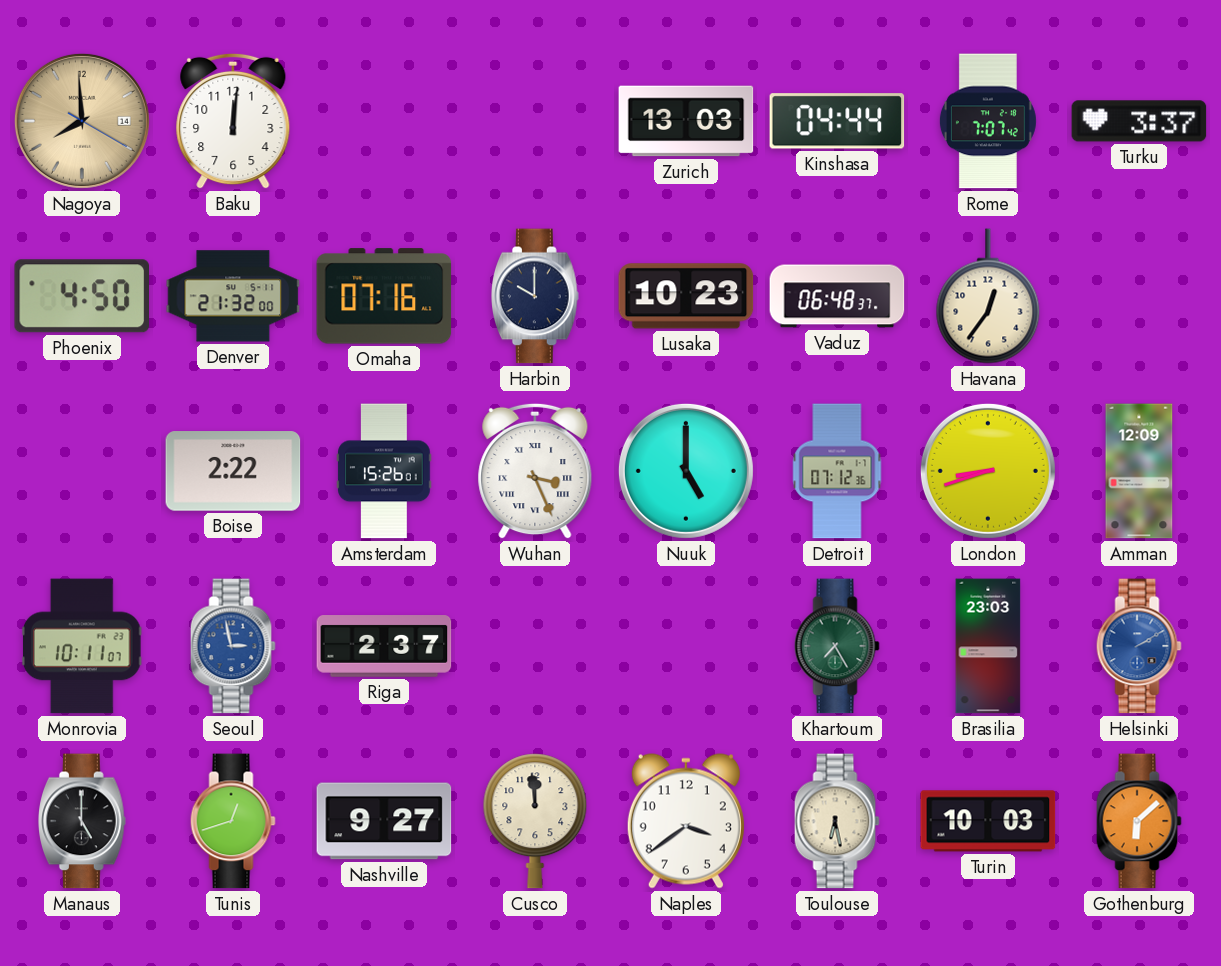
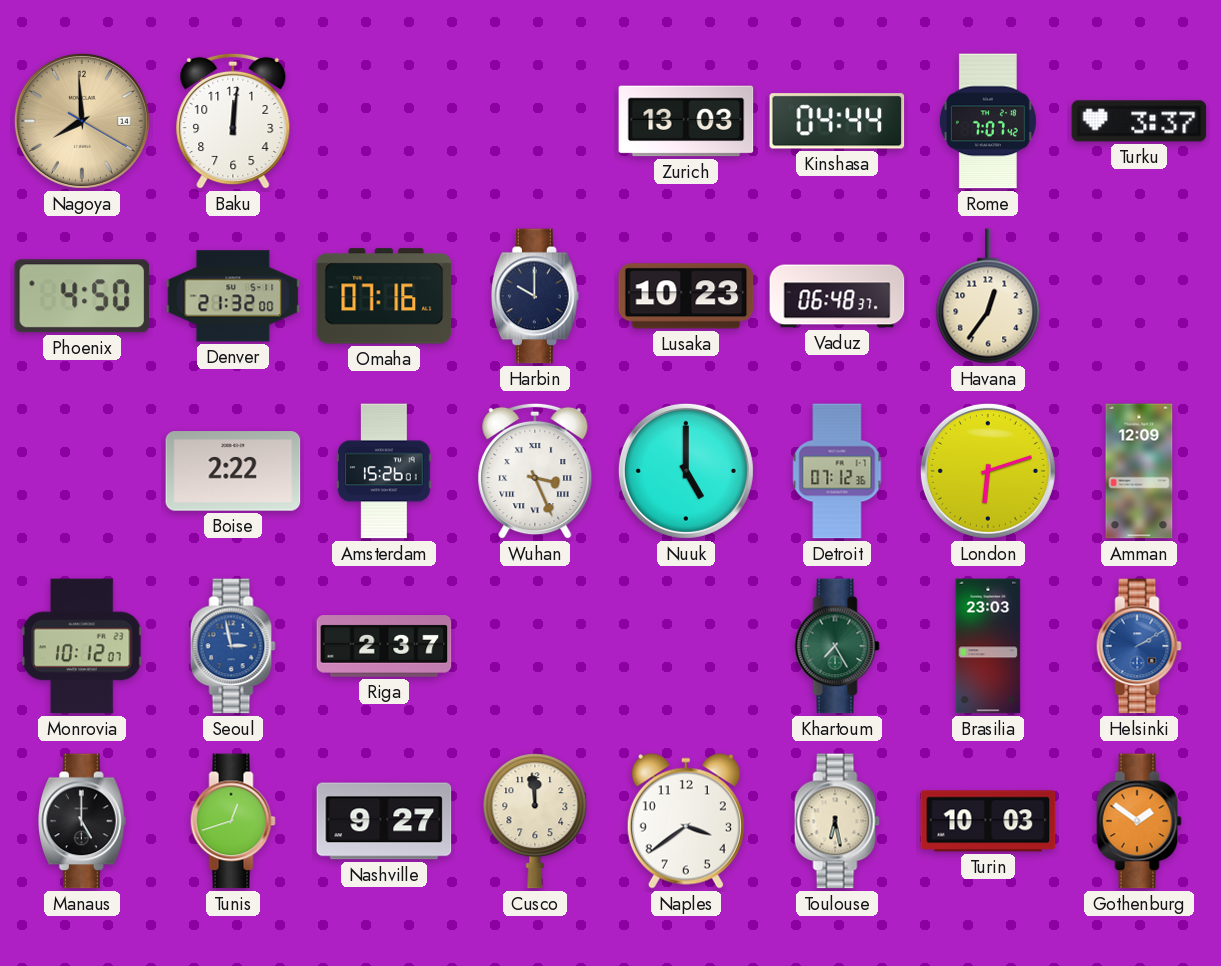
London: 8:42 -> 6:12 (988, 471)
Monrovia: 10:11 -> 10:12 (82, 646)
Gothenburg: 6:08 -> 1:51 (1139, 821)
